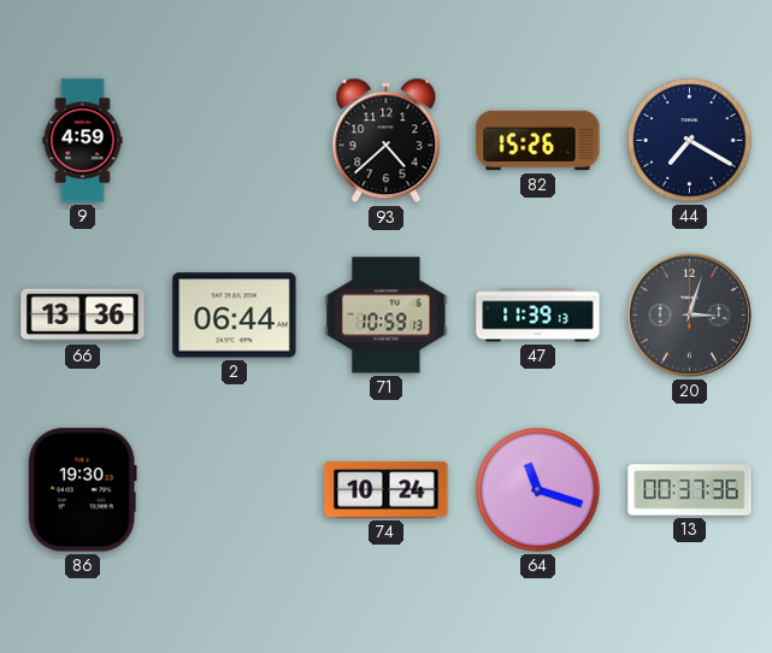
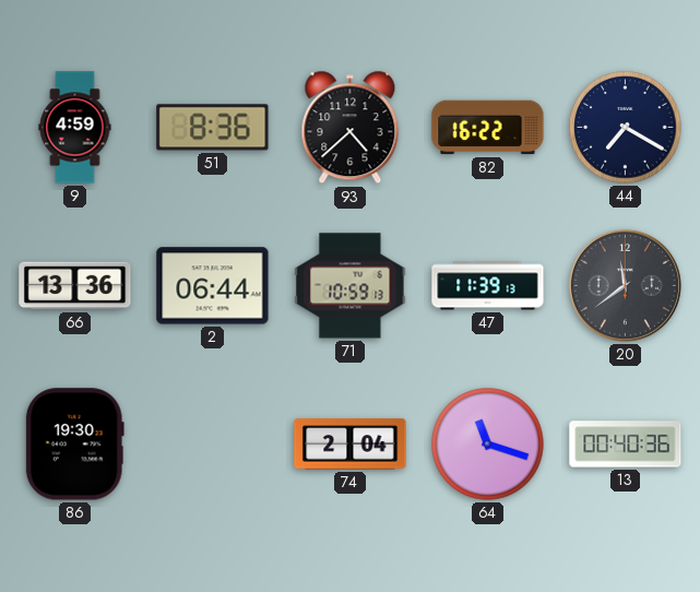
51: none -> 8:36 (213, 128)
82: 15:26 -> 16:22 (488, 128)
20: 3:03 -> 11:39 (625, 285)
74: 10:24 -> 2:04 (351, 445)
13: 00:37 -> 00:40 (626, 445)
